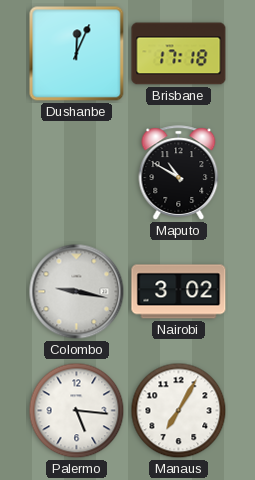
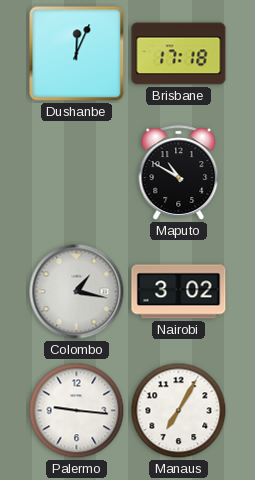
Colombo: 9:17 -> 1:17 (77, 292)
Palermo: 5:16 -> 9:16 (77, 411)
